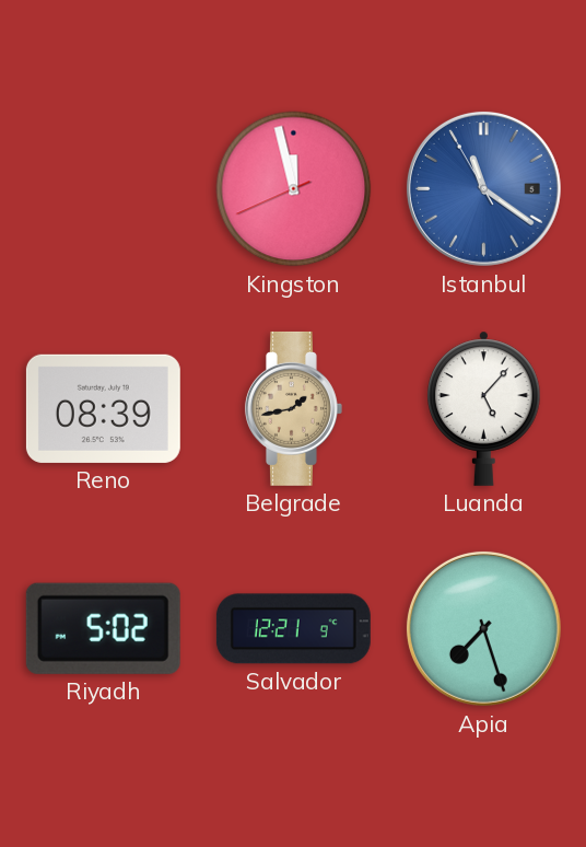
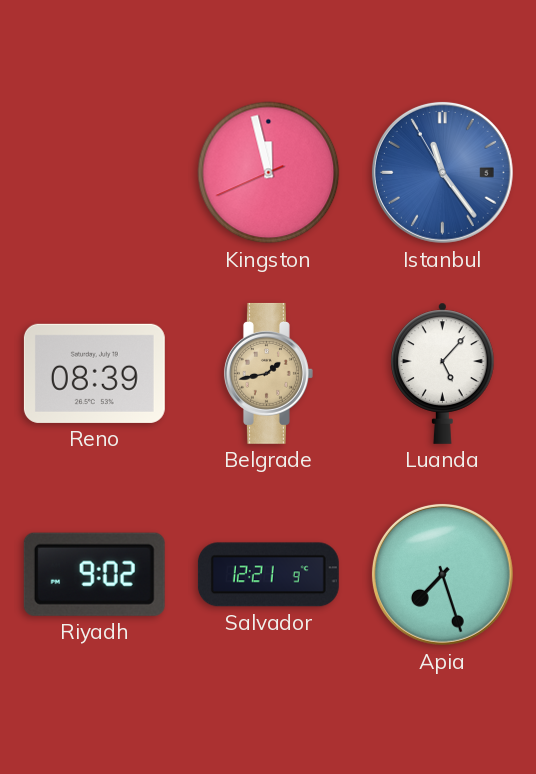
Istanbul: 11:20 -> 11:23 (442, 172)
Riyadh: 5:02 -> 9:02 (94, 574)
